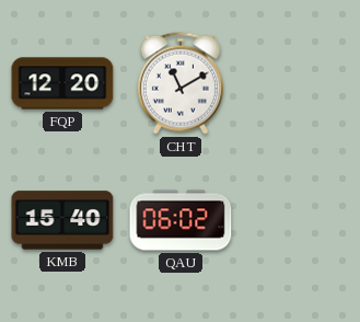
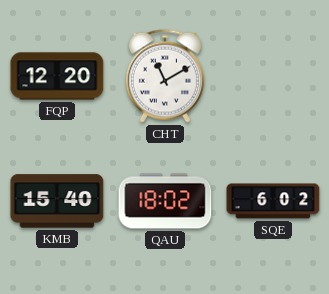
QAU: 06:02 -> 18:02 (165, 201)
SQE: none -> 6:02 (273, 201)
